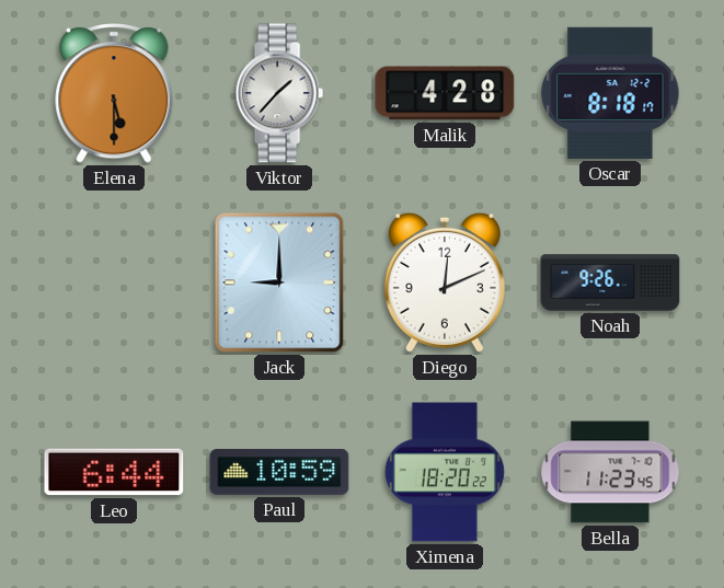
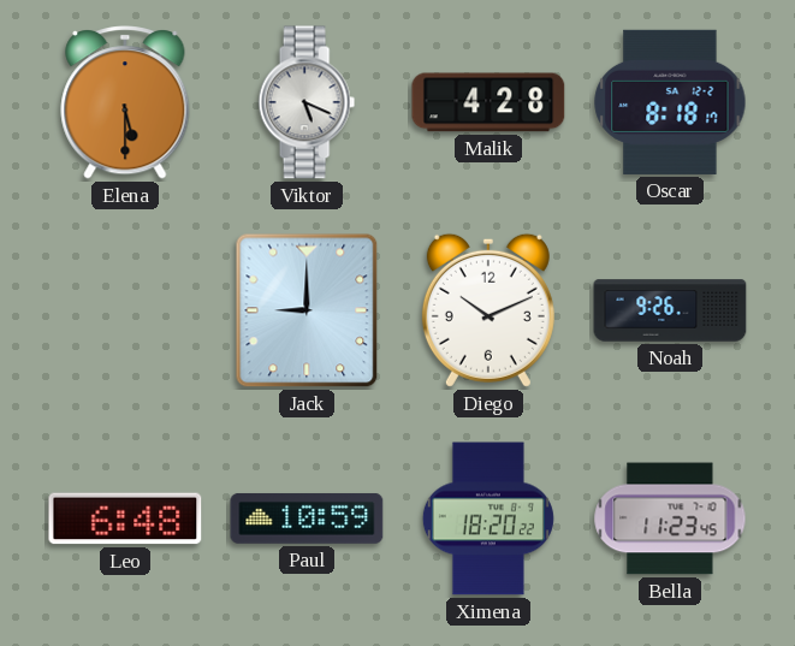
Viktor: 1:37 -> 5:19 (307, 102)
Diego: 12:11 -> 10:11 (488, 310)
Leo: 6:44 -> 6:48 (125, 518)
